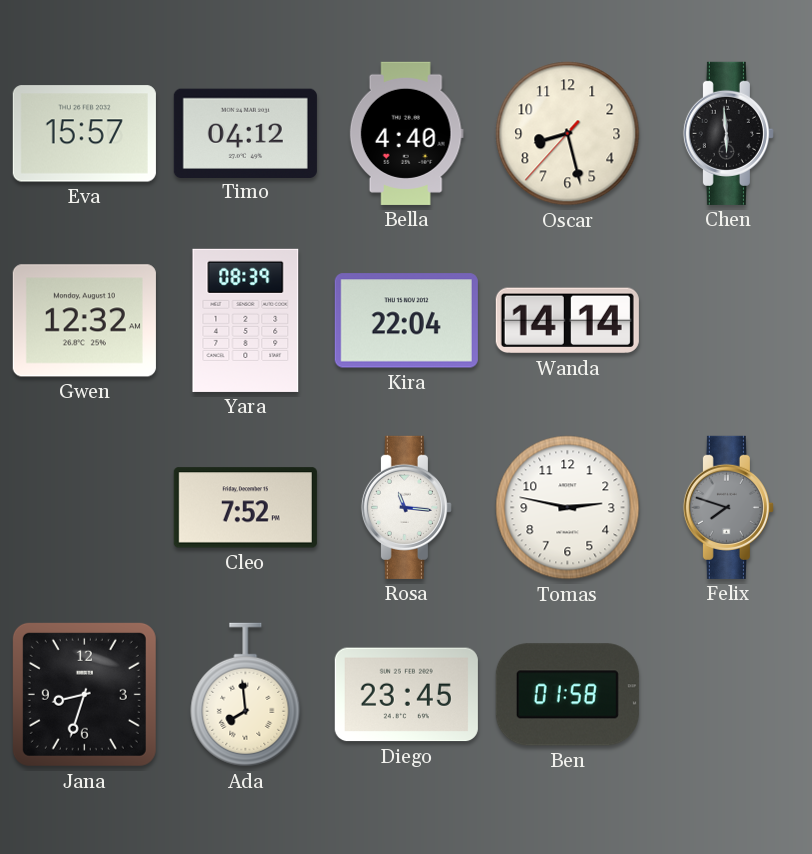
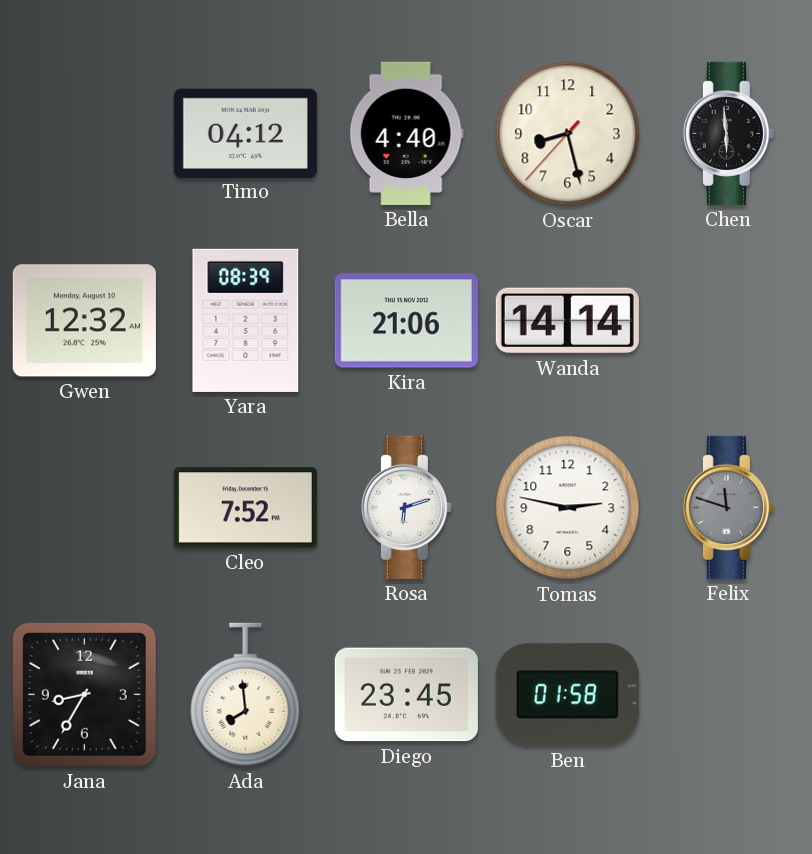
Eva: 15:57 -> none (84, 134)
Kira: 22:04 -> 21:06 (406, 321)
Rosa: 11:16 -> 6:12 (406, 507)
Felix: 7:48 -> 11:48 (728, 507)
Jana: 8:33 -> 8:35 (84, 694)
